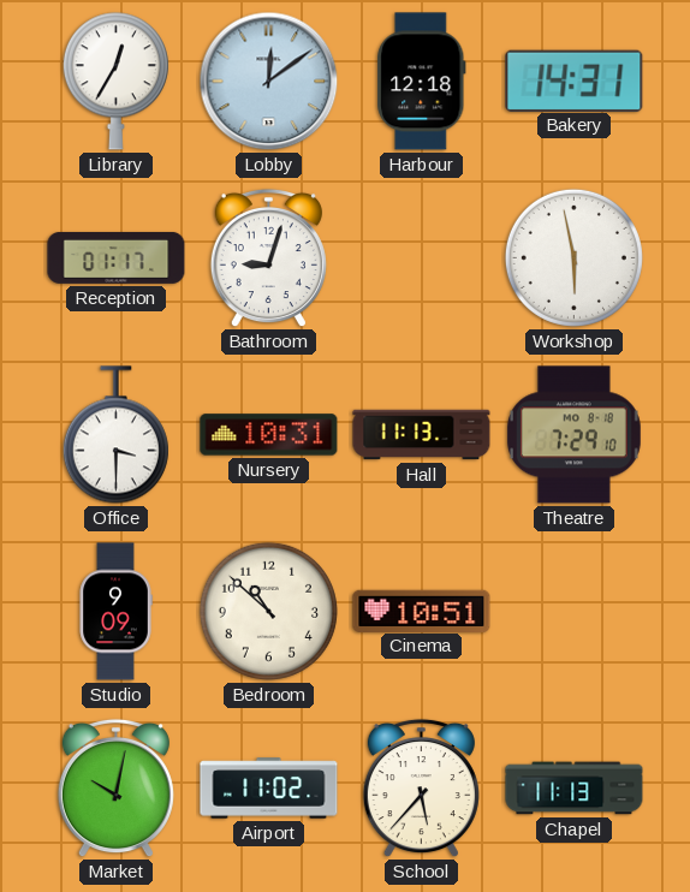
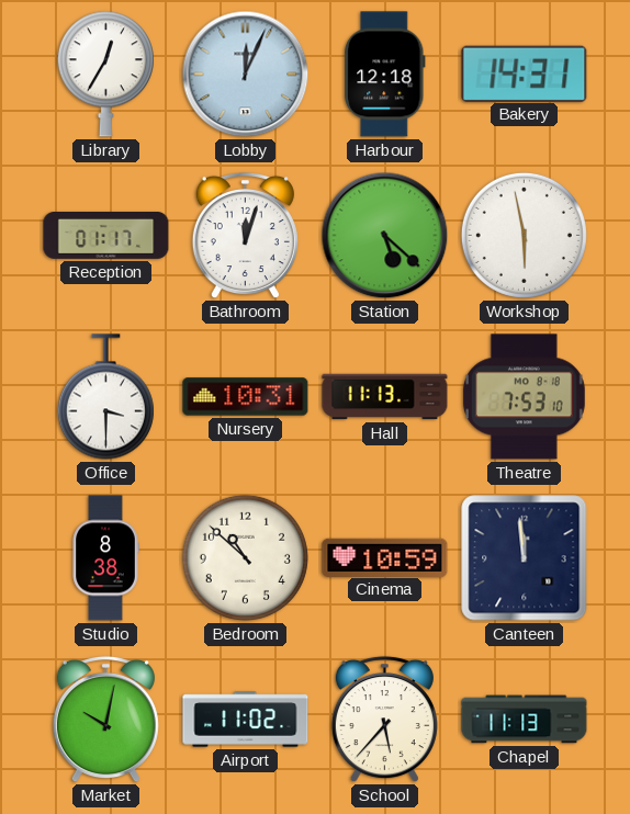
Lobby: 12:09 -> 12:04 (246, 75)
Bathroom: 9:03 -> 12:03 (245, 236)
Station: none -> 5:22 (385, 236)
Theatre: 7:29 -> 7:53 (524, 397)
Studio: 9:09 -> 8:38 (105, 558)
Cinema: 10:51 -> 10:59 (385, 557)
Canteen: none -> 11:59 (525, 558)
